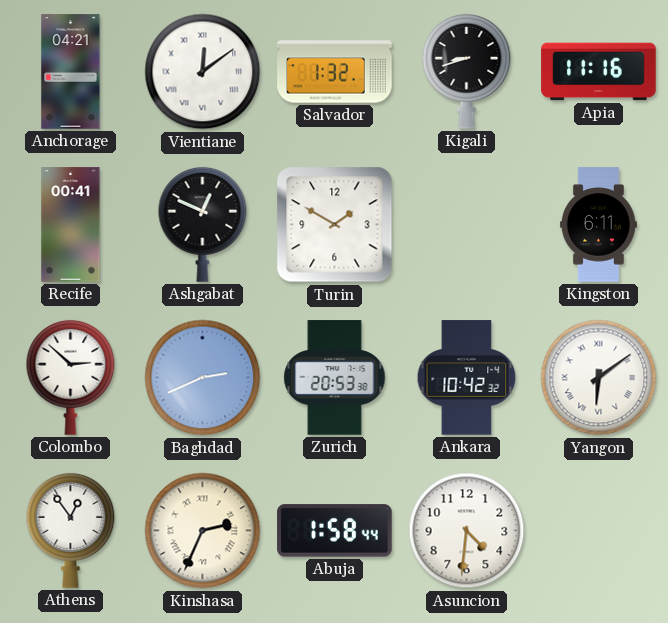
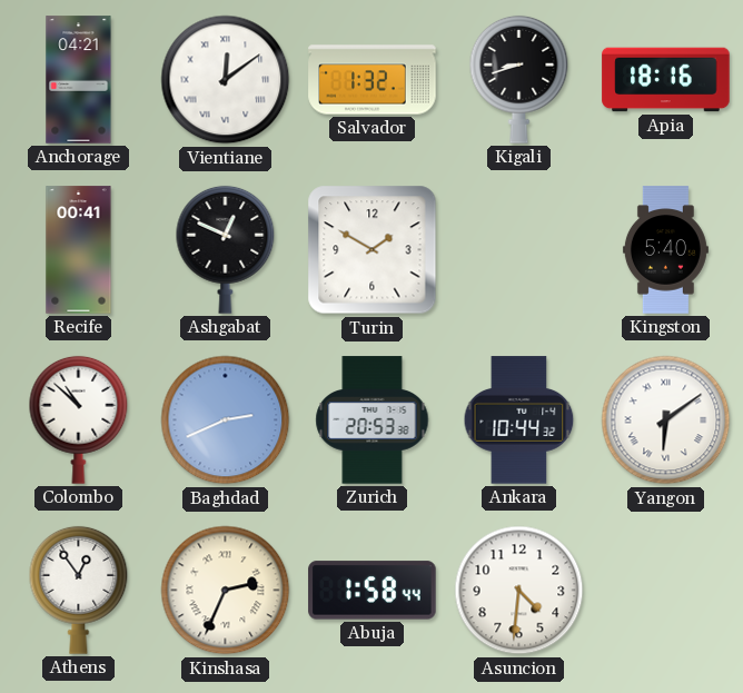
Apia: 11:16 -> 18:16 (666, 80)
Kingston: 6:11 -> 5:40 (665, 250)
Colombo: 2:52 -> 10:52 (79, 419)
Ankara: 10:42 -> 10:44 (519, 420)
